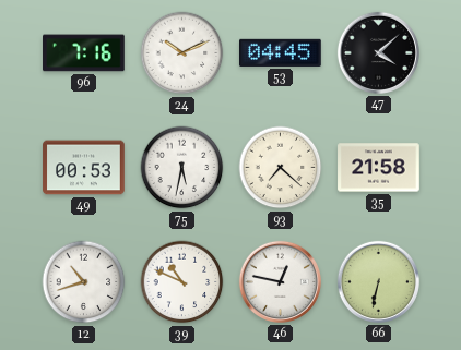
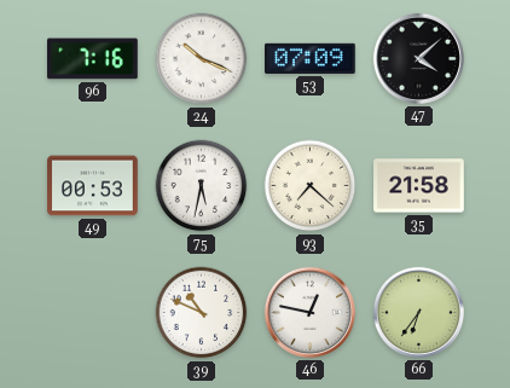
24: 10:11 -> 10:19 (202, 59)
53: 04:45 -> 07:09 (311, 58)
12: 10:42 -> none (84, 282)
66: 6:32 -> 6:36 (418, 312)
